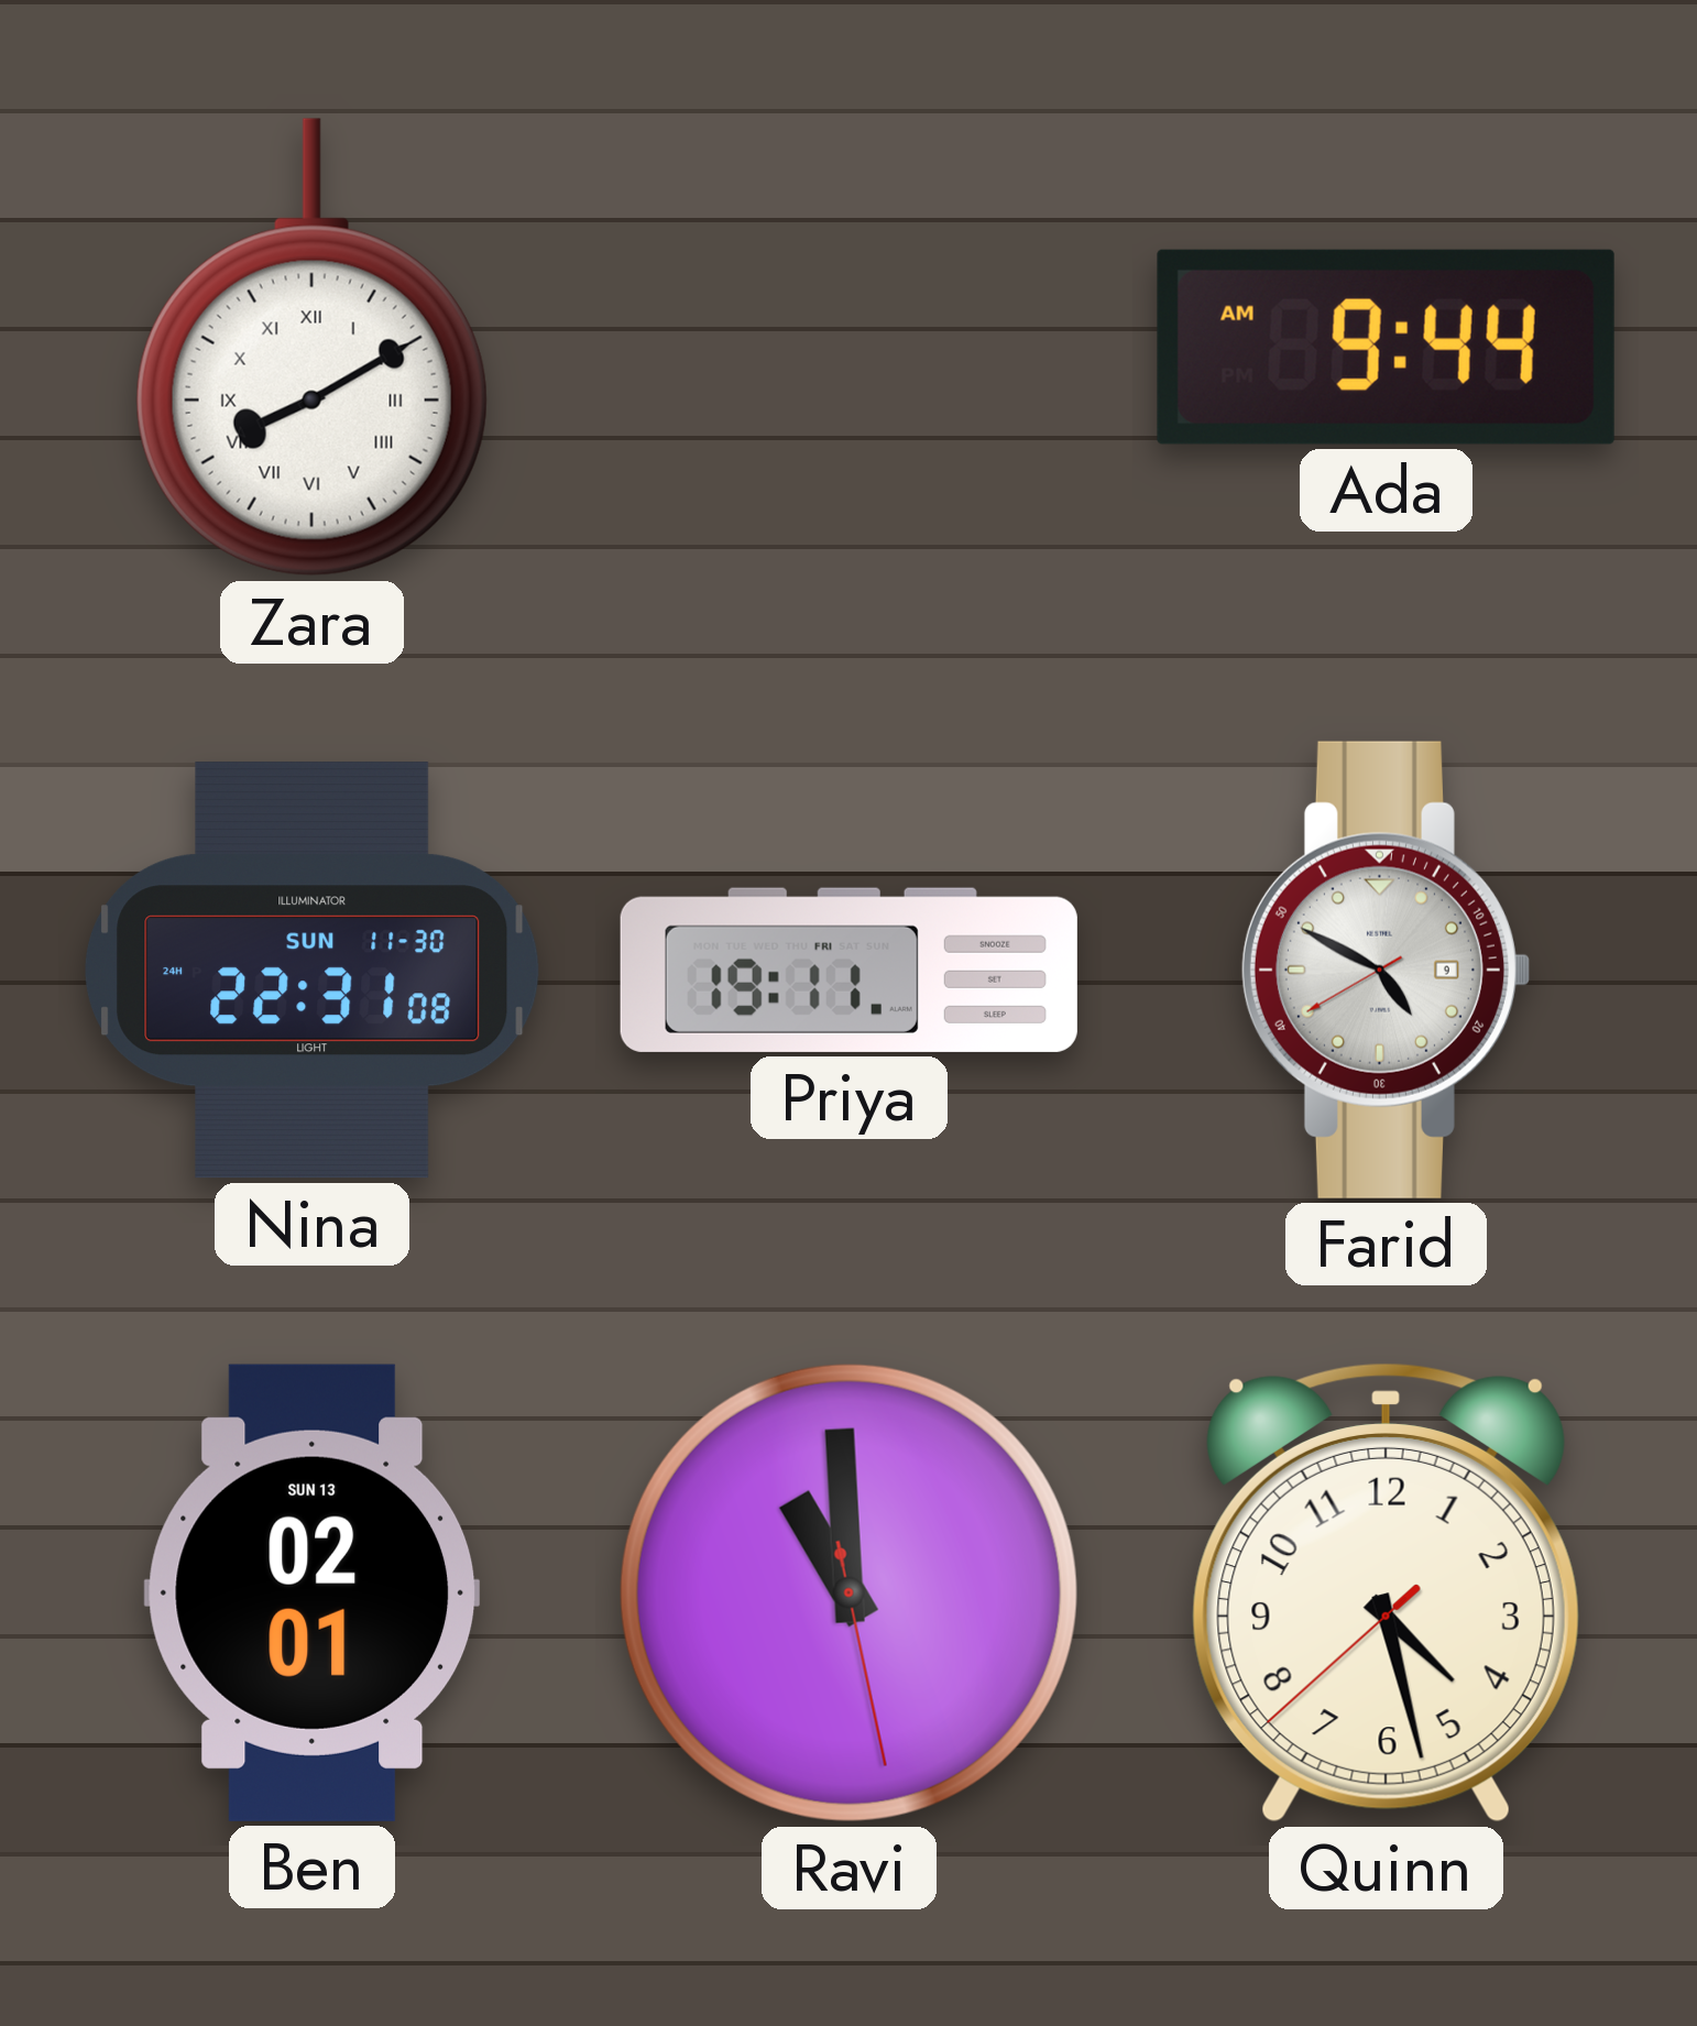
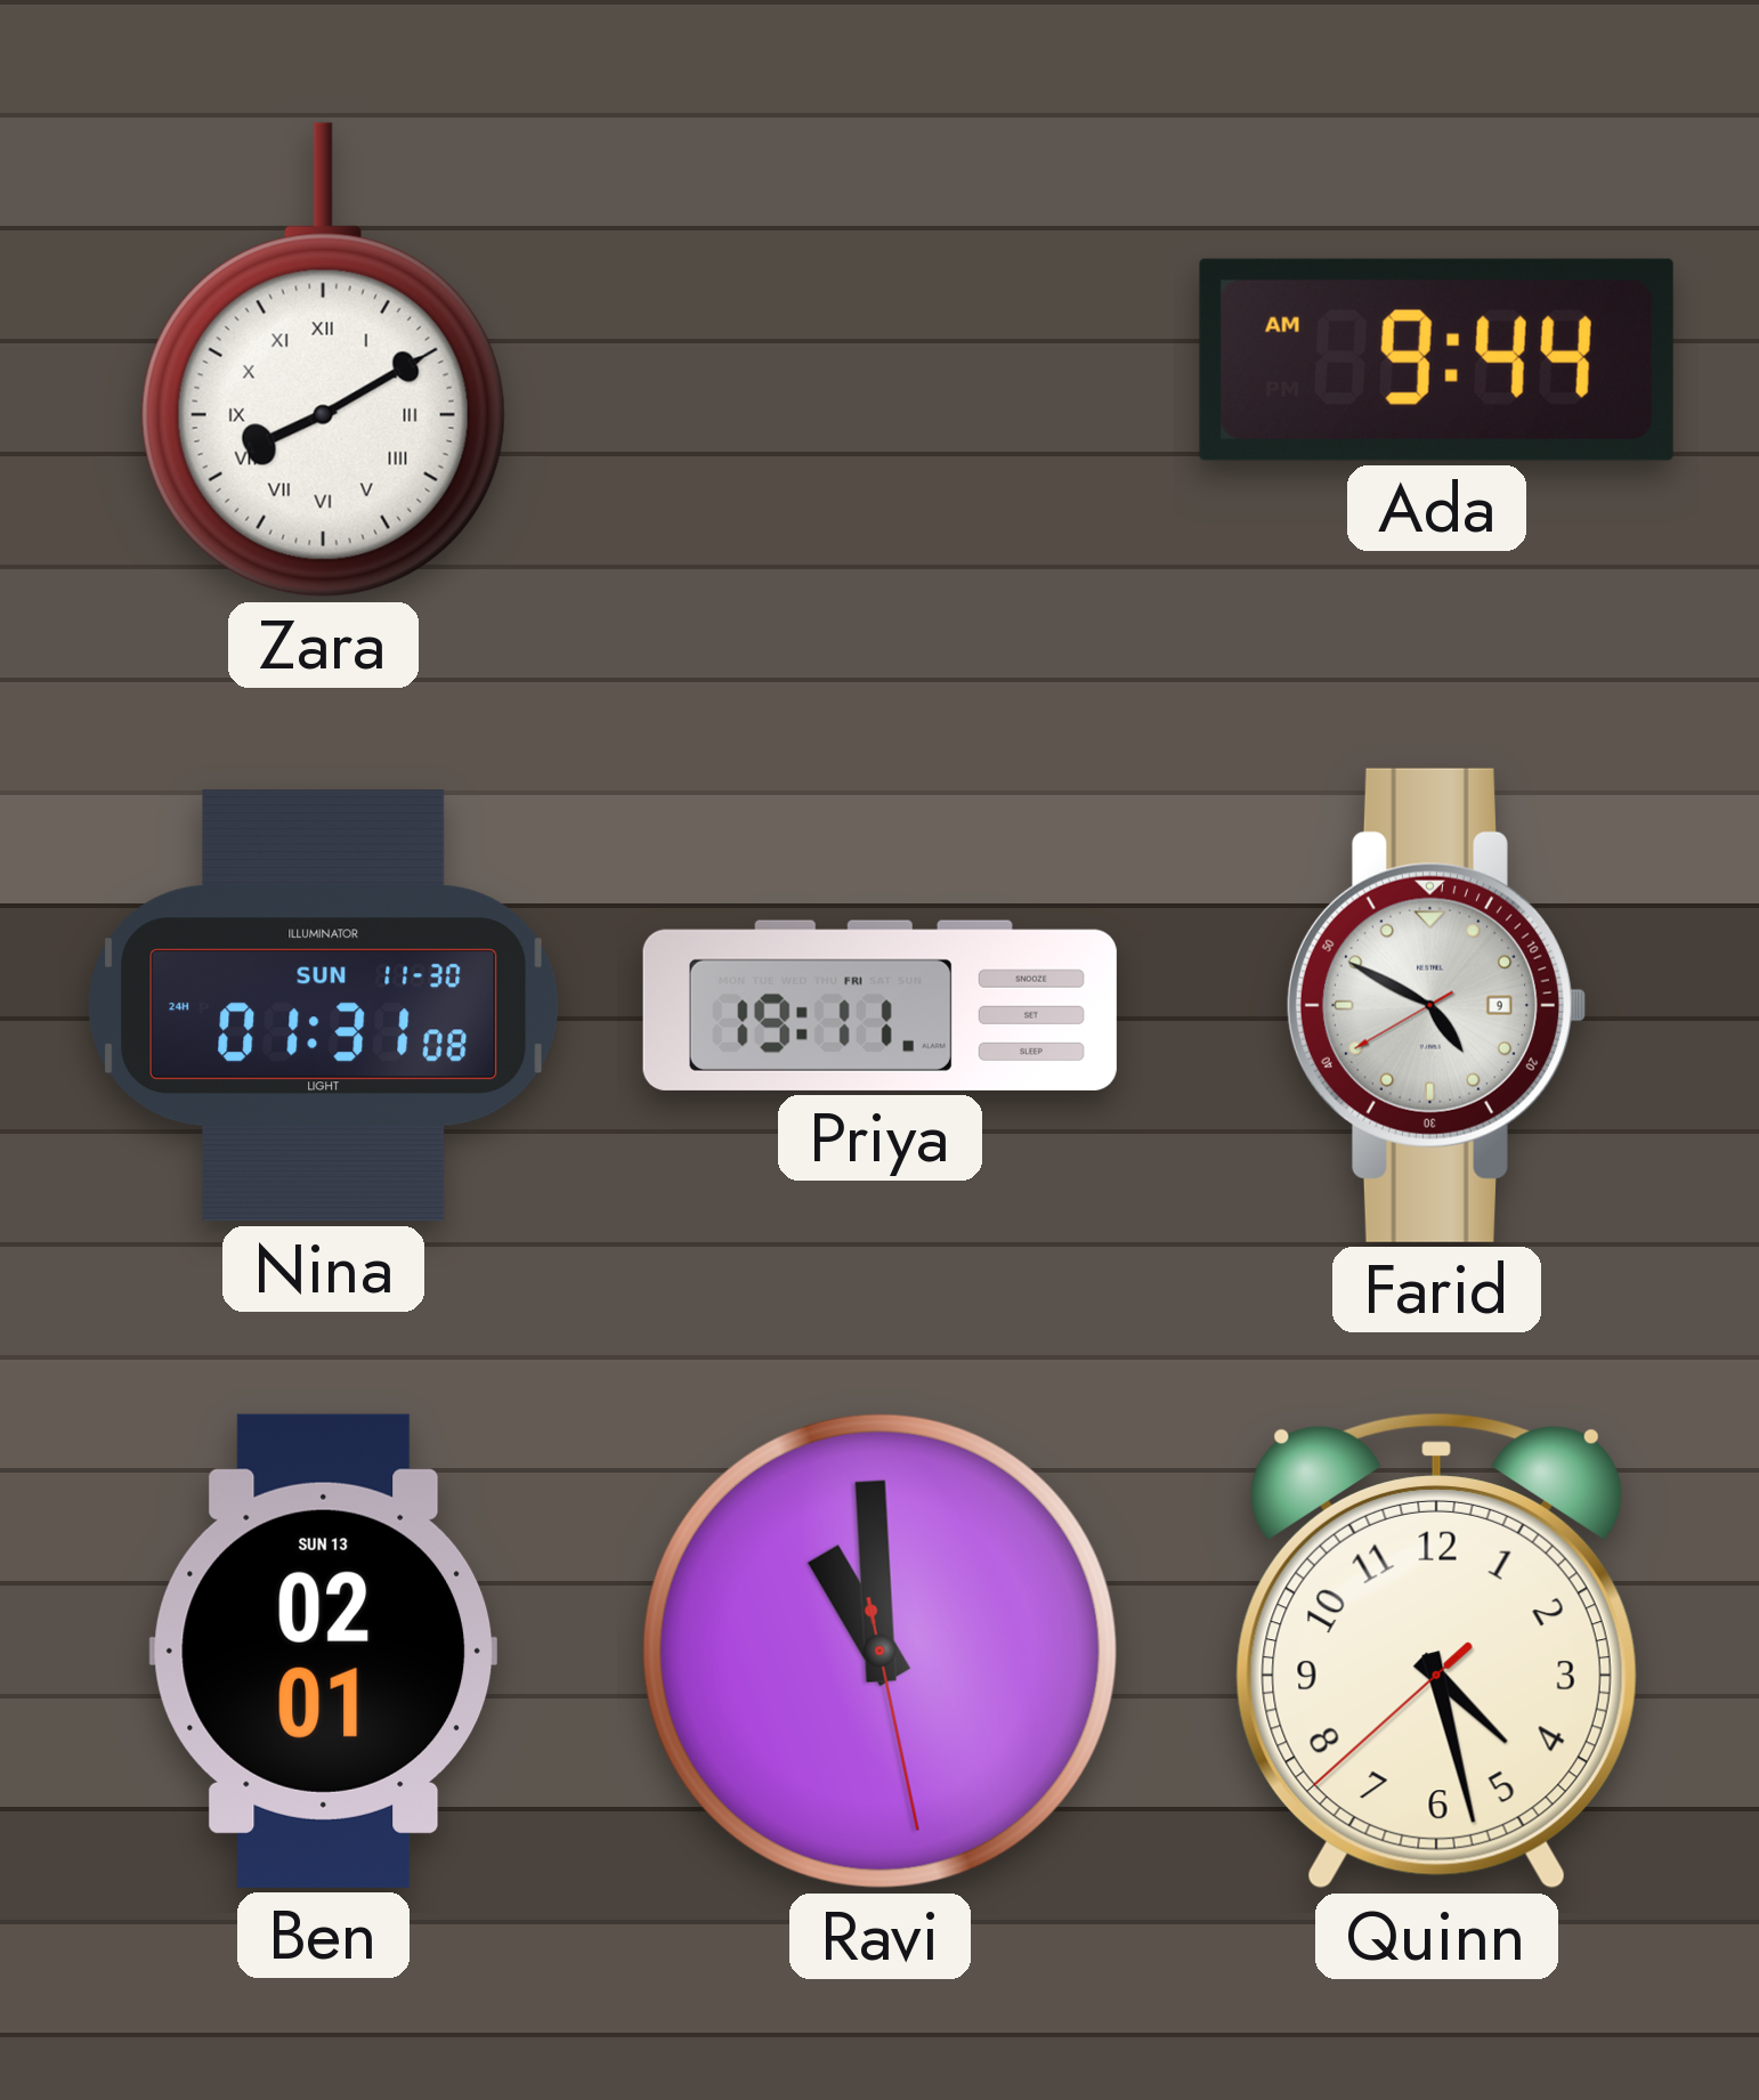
Nina: 22:31 -> 01:31 (324, 1006)
